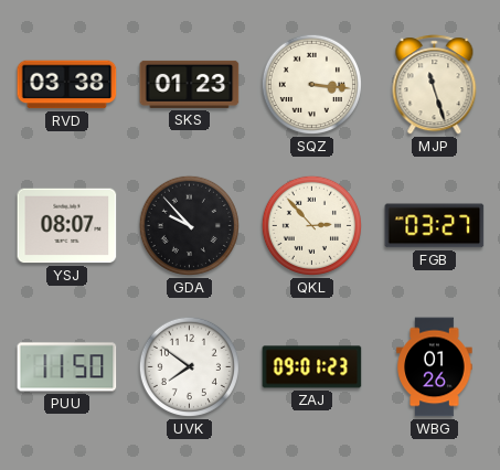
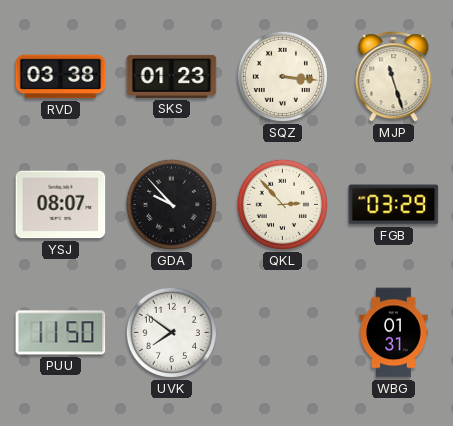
FGB: 03:27 -> 03:29 (394, 205)
ZAJ: 09:01 -> none (312, 367)
WBG: 01:26 -> 01:31 (394, 333)
